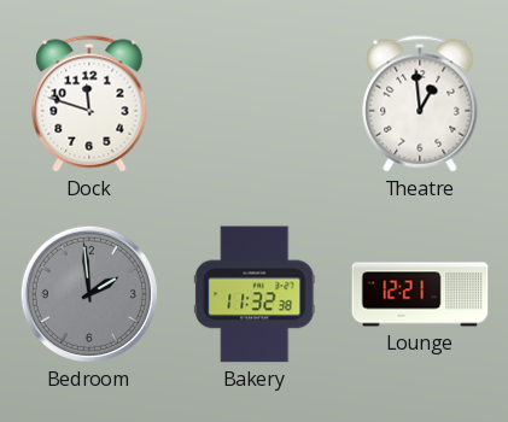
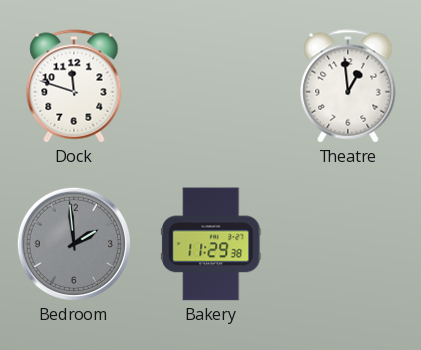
Bakery: 11:32 -> 11:29 (211, 244)
Lounge: 12:21 -> none (420, 294)
